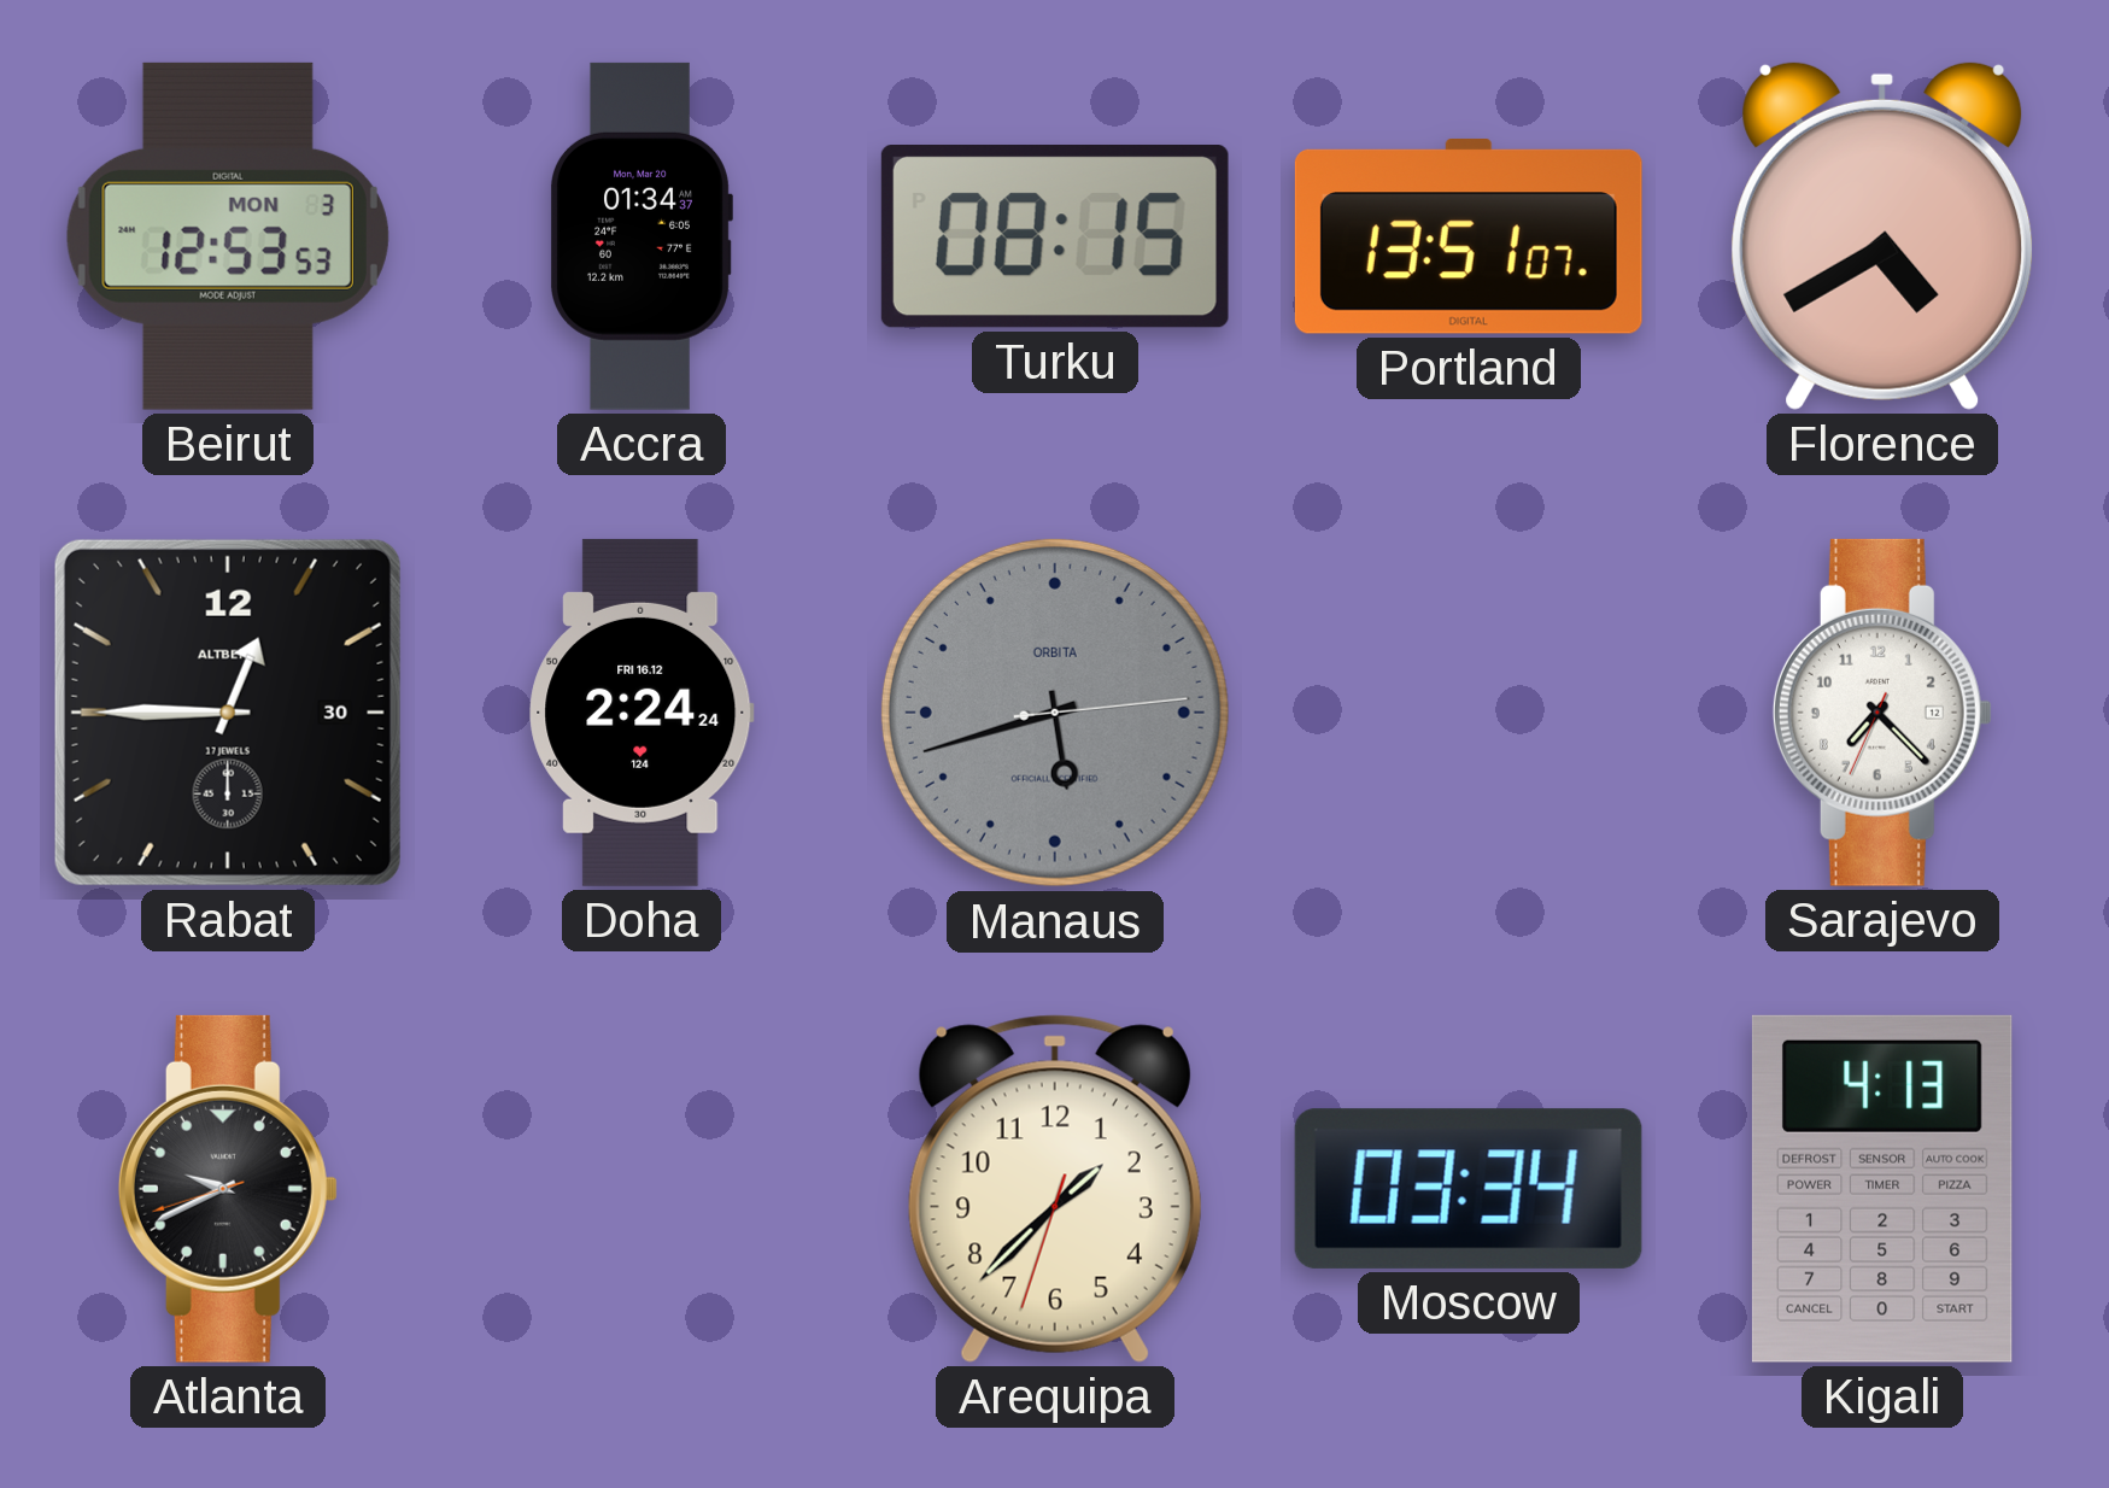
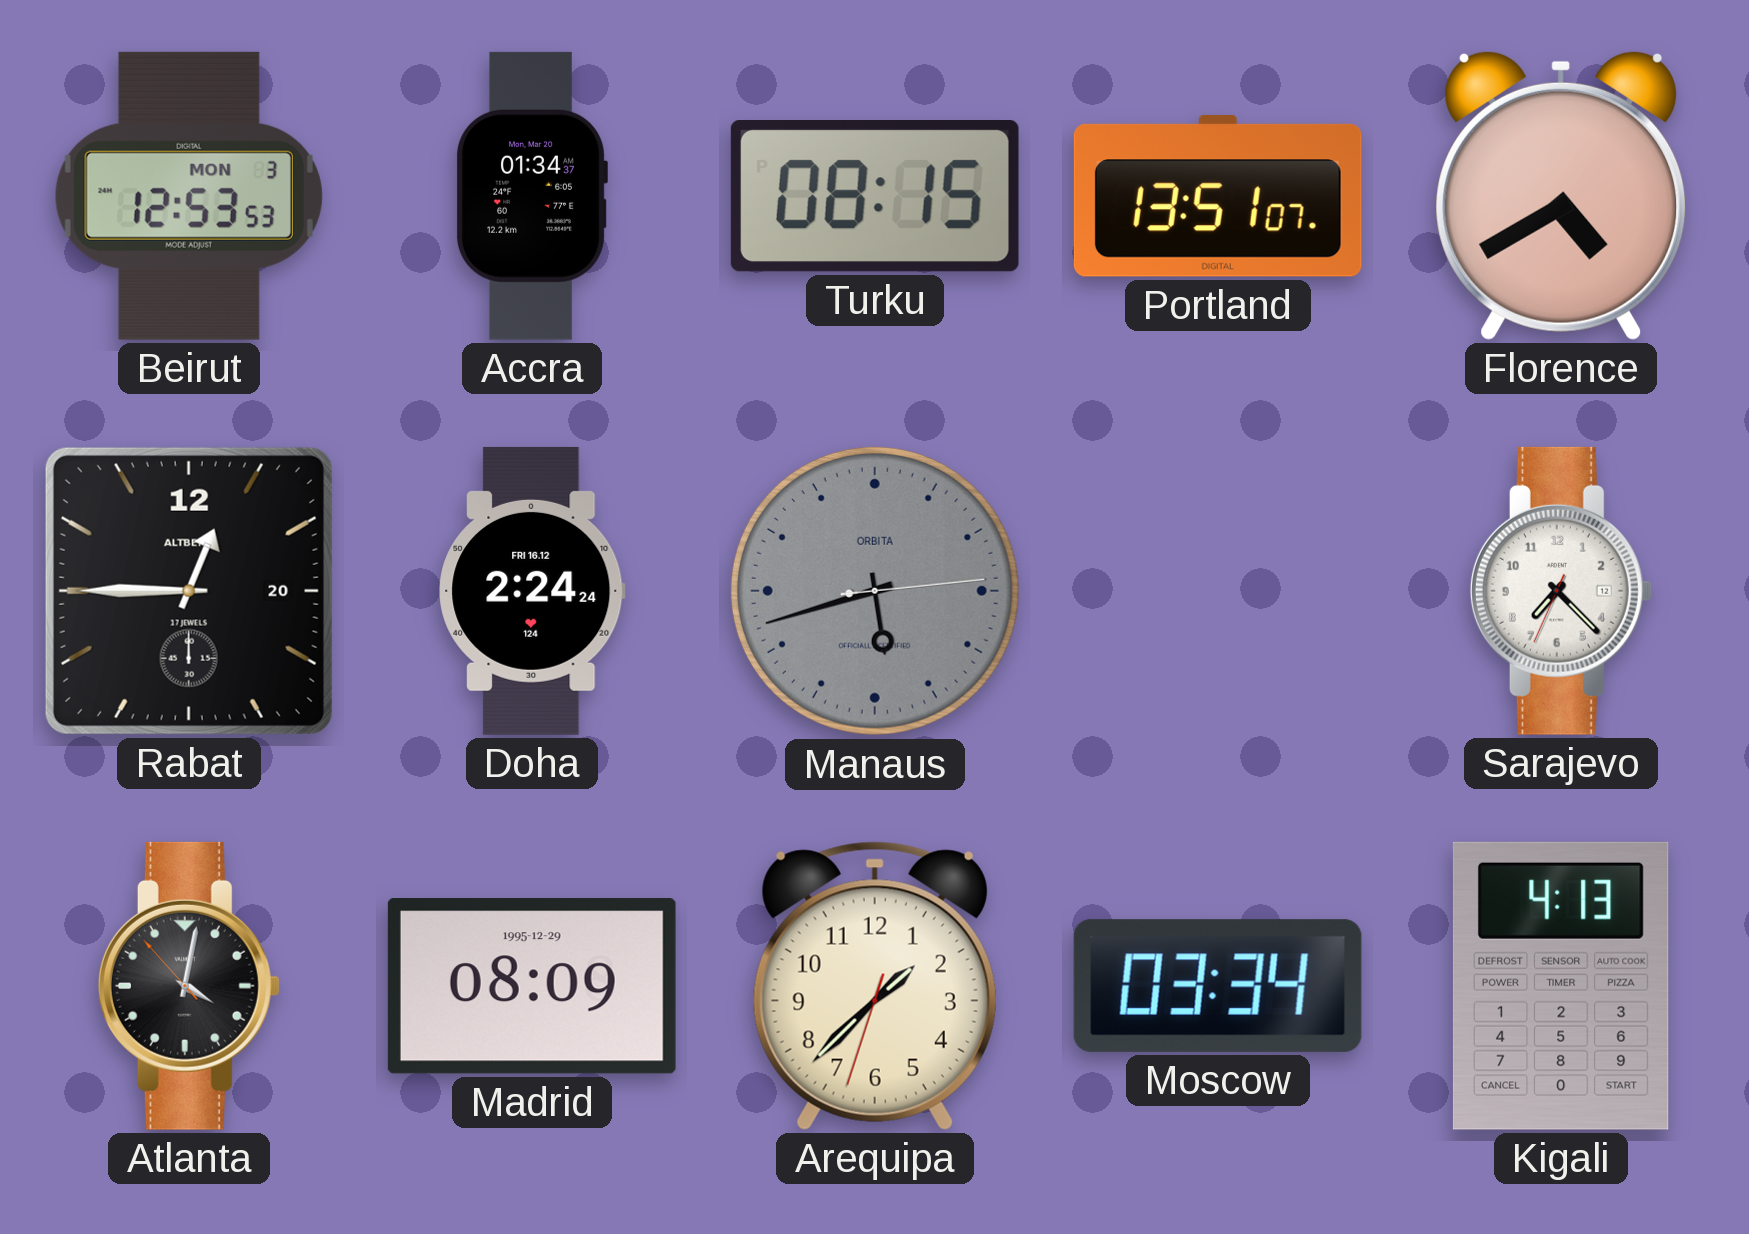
Rabat date: 30 -> 20 (189, 591)
Atlanta: 9:40 -> 4:01 (189, 986)
Madrid: none -> 08:09 (532, 986)
